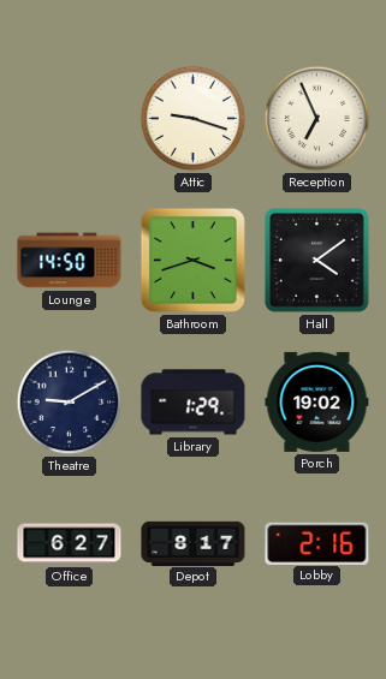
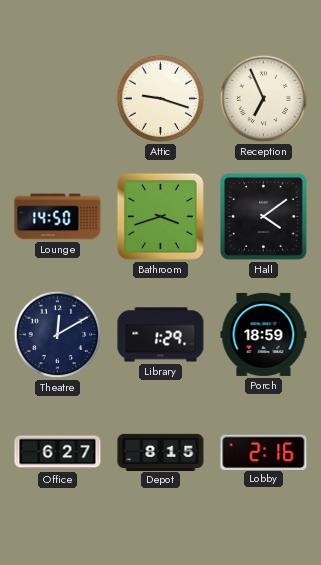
Theatre: 9:10 -> 12:10 (58, 335)
Porch: 19:02 -> 18:59 (264, 334)
Depot: 8:17 -> 8:15 (161, 452)
